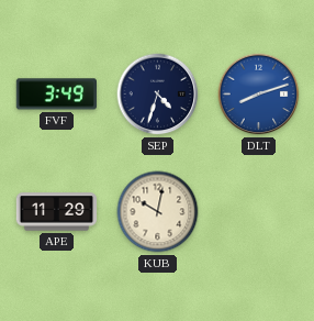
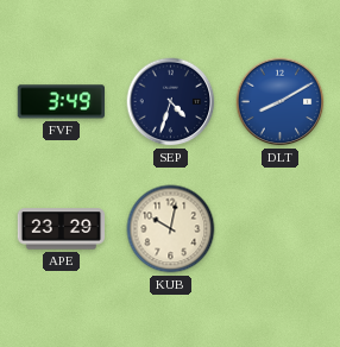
DLT: 8:12 -> 8:10 (281, 102)
APE: 11:29 -> 23:29 (62, 229)
